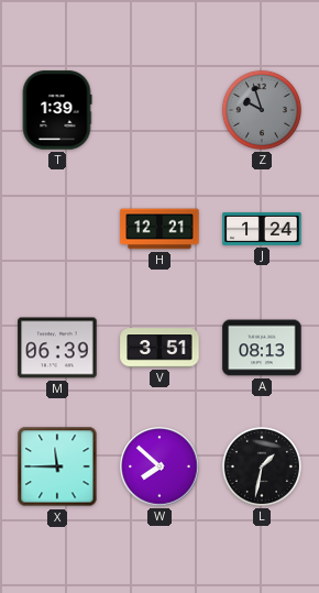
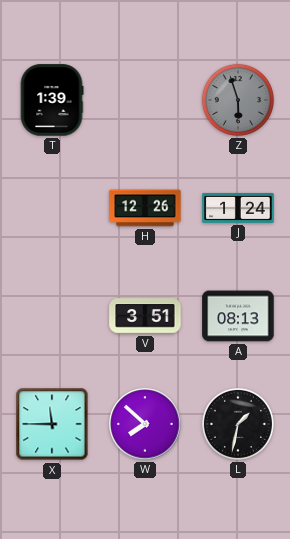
Z: 9:57 -> 5:57 (238, 100)
H: 12:21 -> 12:26 (145, 208)
M: 06:39 -> none (57, 348)
